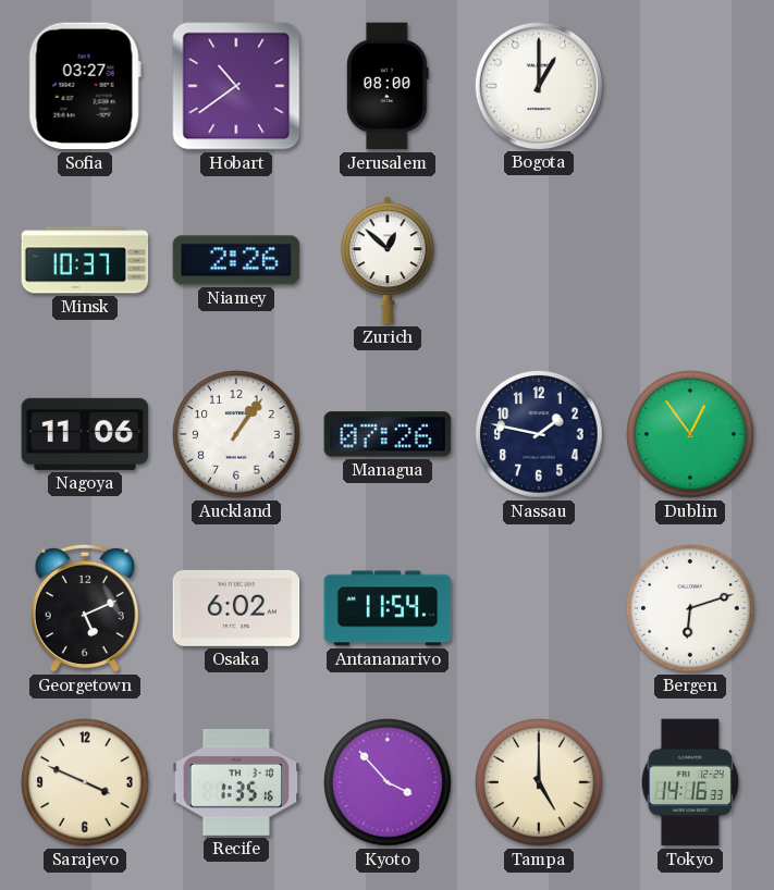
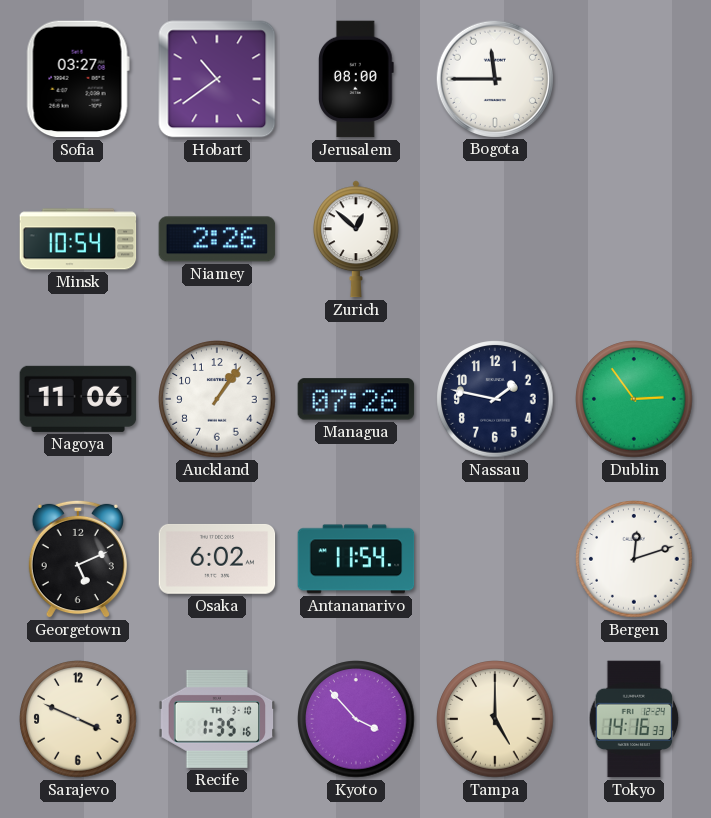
Bogota: 1:00 -> 11:45 (494, 78)
Minsk: 10:37 -> 10:54 (78, 239)
Dublin: 12:54 -> 2:54 (634, 399)
Bergen: 6:12 -> 12:12 (634, 559)
